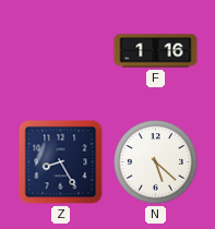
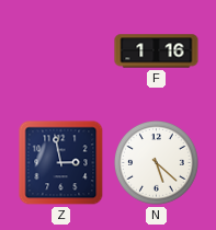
Z: 8:25 -> 2:58 (61, 163)
